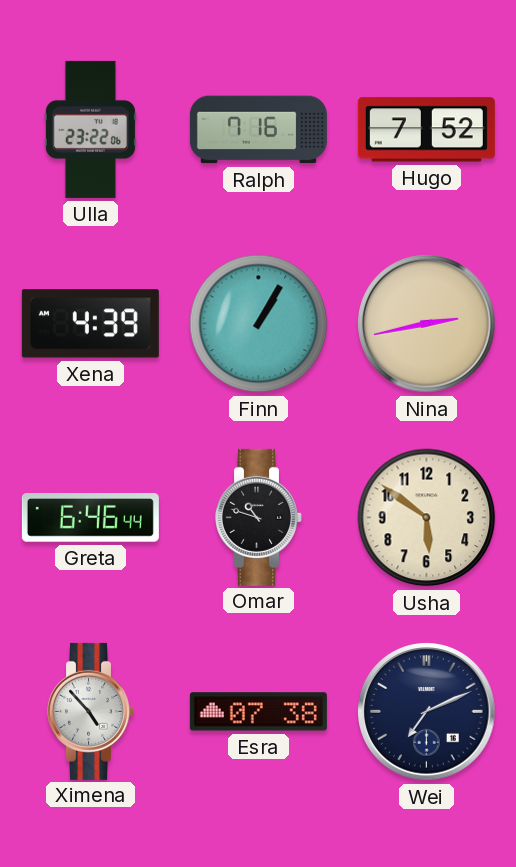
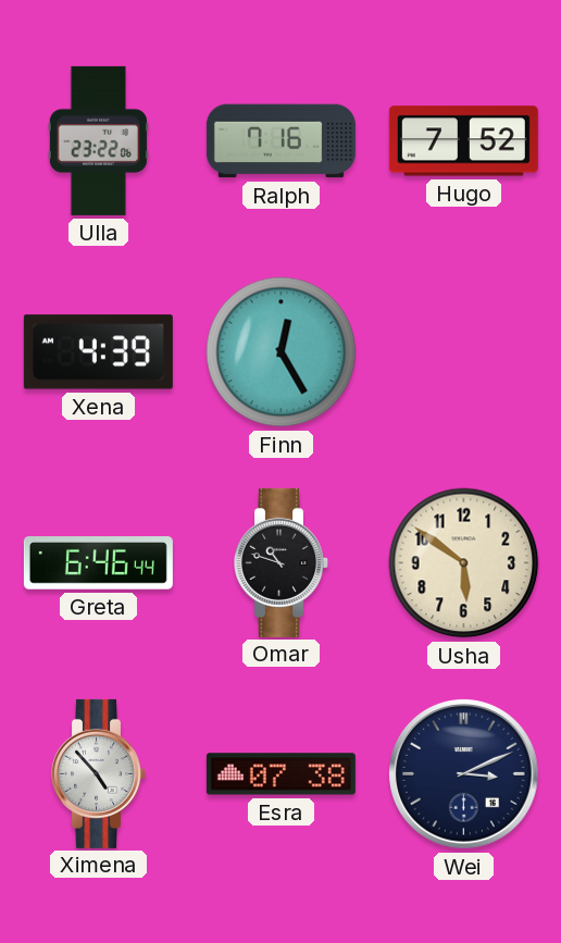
Finn: 1:05 -> 12:25 (282, 352)
Nina: 2:43 -> none (427, 324)
Wei: 7:11 -> 3:11 (464, 774)
